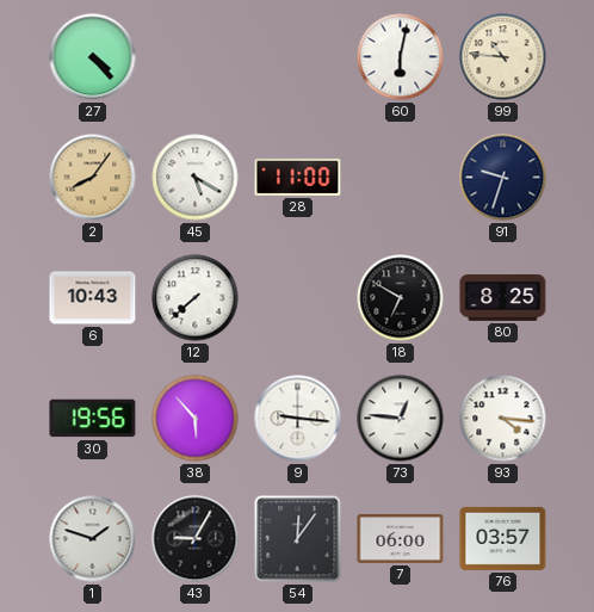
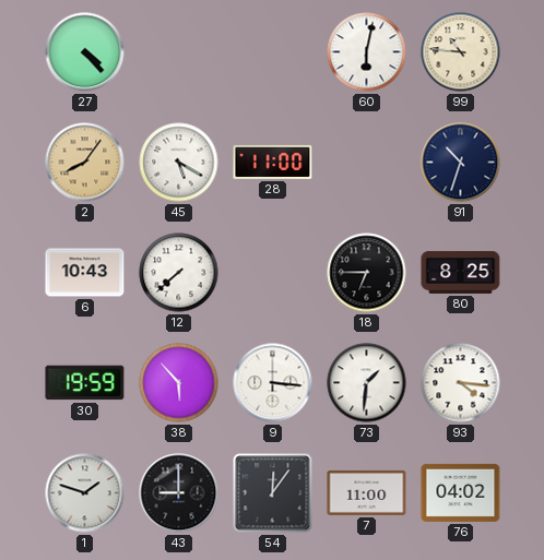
91: 9:33 -> 10:33 (461, 163)
18: 6:50 -> 6:45 (367, 273)
30: 19:56 -> 19:59 (85, 383)
9: 9:16 -> 3:16 (273, 383)
73: 12:46 -> 1:31 (367, 383)
43: 9:05 -> 9:00 (179, 493)
7: 06:00 -> 11:00 (367, 492)
76: 03:57 -> 04:02 (461, 492)
